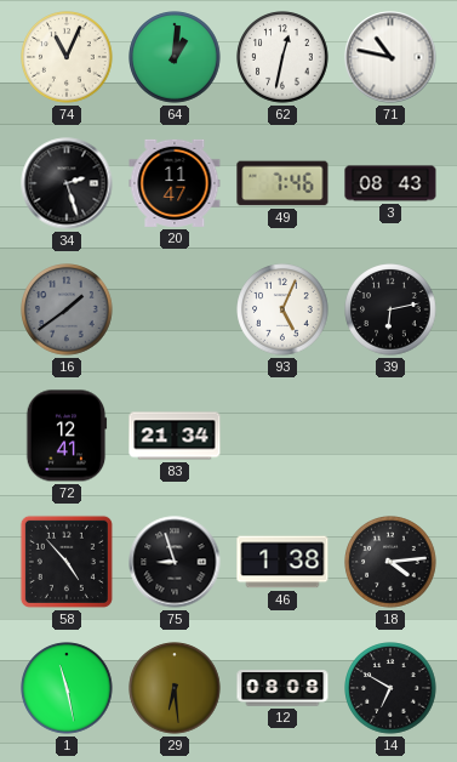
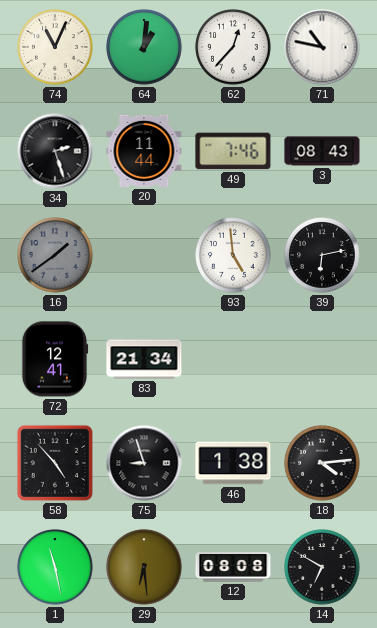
62: 12:32 -> 12:37 (233, 47)
20: 11:47 -> 11:44 (144, 151)
93: 5:04 -> 4:59 (233, 255)
